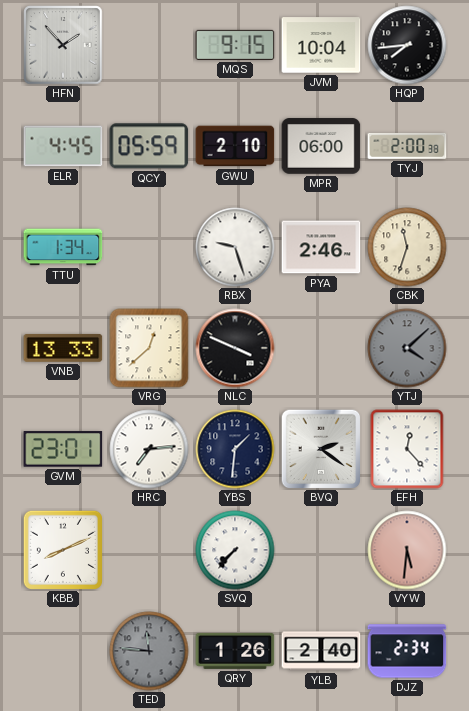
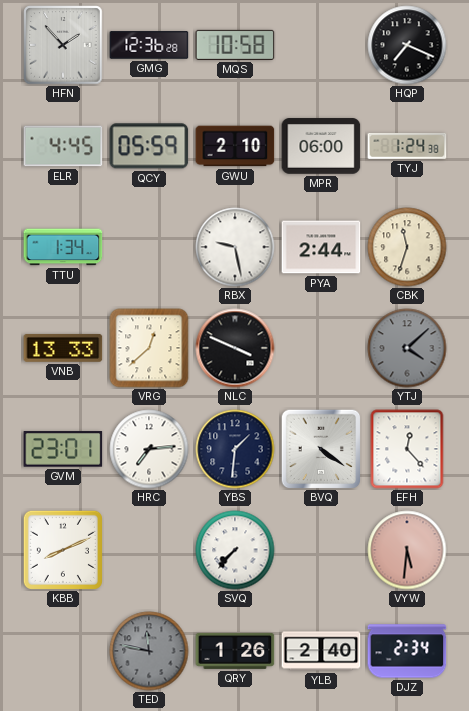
GMG: none -> 12:36 (149, 45)
MQS: 9:15 -> 10:58 (235, 45)
JVM: 10:04 -> none (321, 45)
HQP: 7:44 -> 7:19 (407, 45)
TYJ: 2:00 -> 1:24 (407, 146)
RBX: 9:27 -> 9:28 (235, 247)
PYA: 2:46 -> 2:44 (321, 247)
BVQ: 2:21 -> 4:21 (321, 449)
TED: 11:46 -> 11:47 (149, 651)
